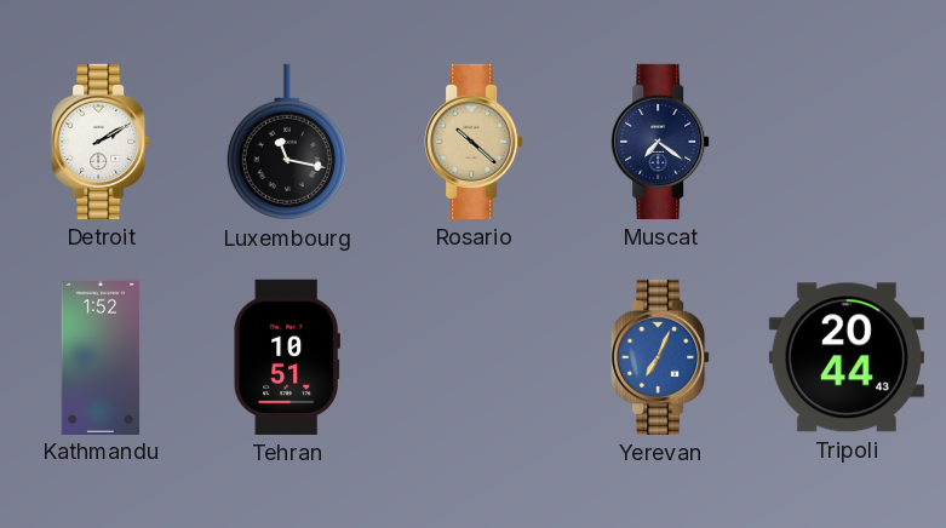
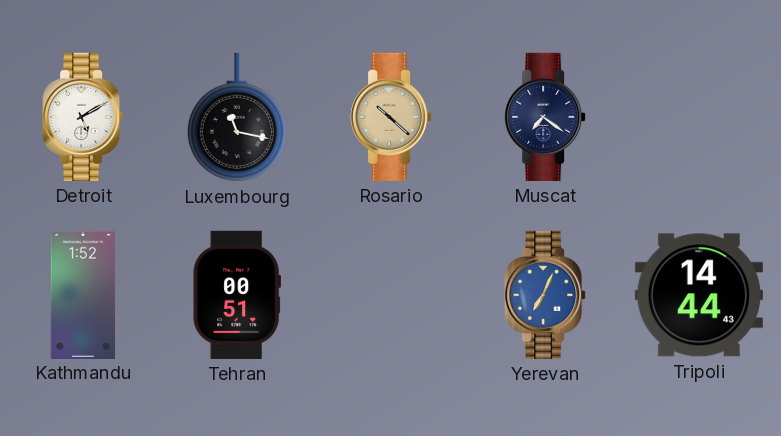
Detroit: 2:10 -> 5:10 (83, 117)
Tehran: 10:51 -> 00:51 (236, 295)
Tripoli: 20:44 -> 14:44 (699, 295)
